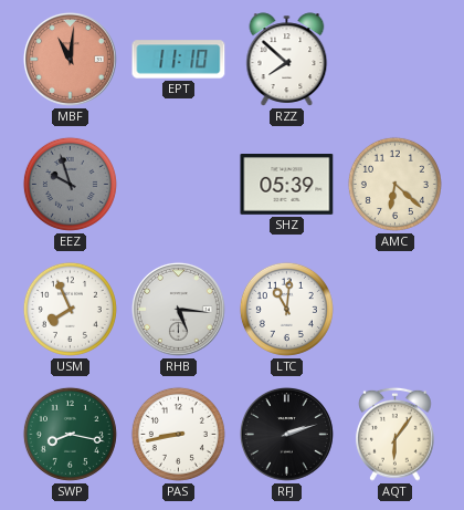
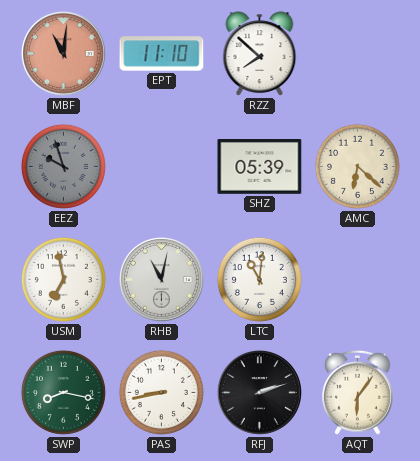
USM: 7:56 -> 6:58 (63, 279)
RHB: 5:16 -> 11:02 (161, 279)
